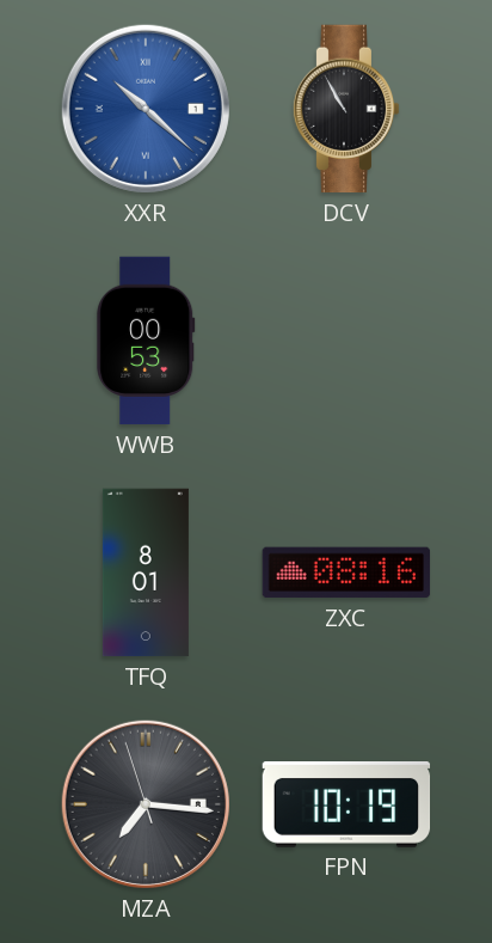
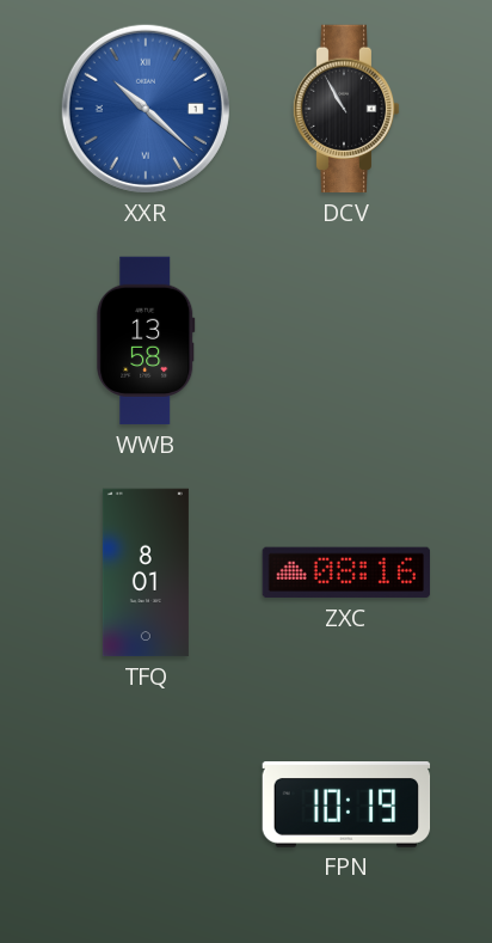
WWB: 00:53 -> 13:58 (146, 341)
MZA: 7:15 -> none (146, 804)
